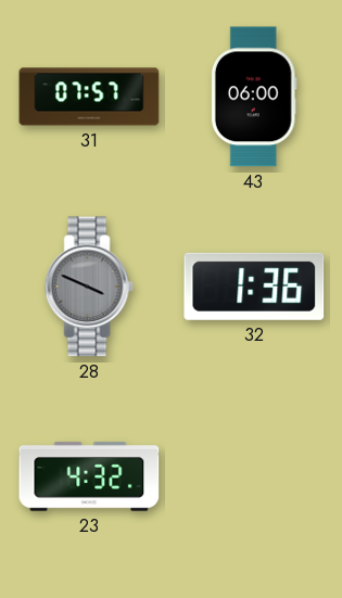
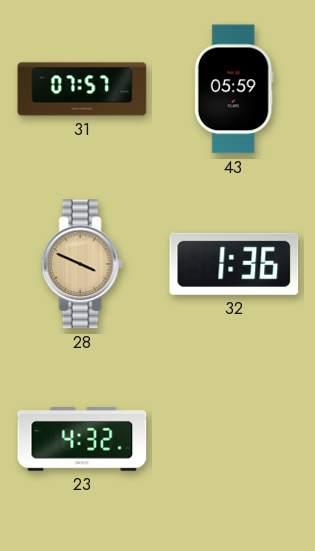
43: 06:00 -> 05:59 (234, 89)
28 dial: grey -> champagne (82, 264)
